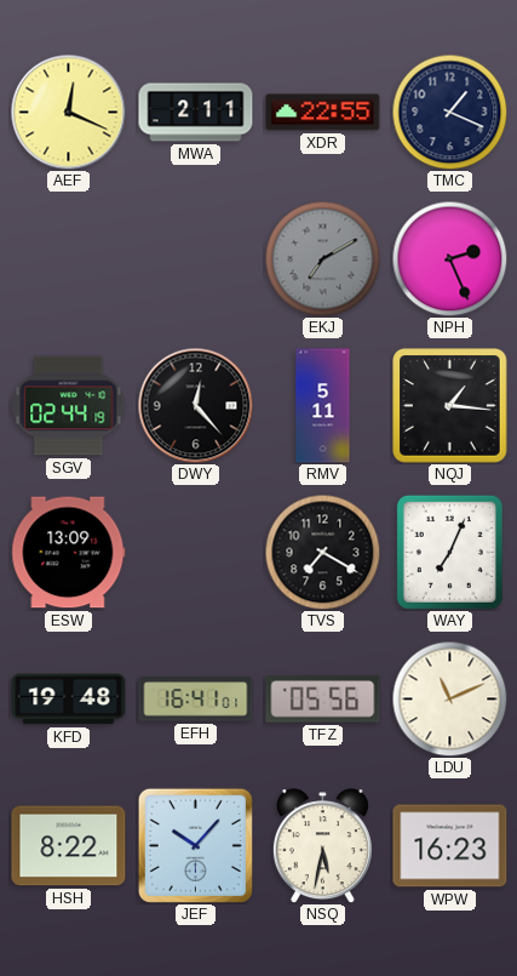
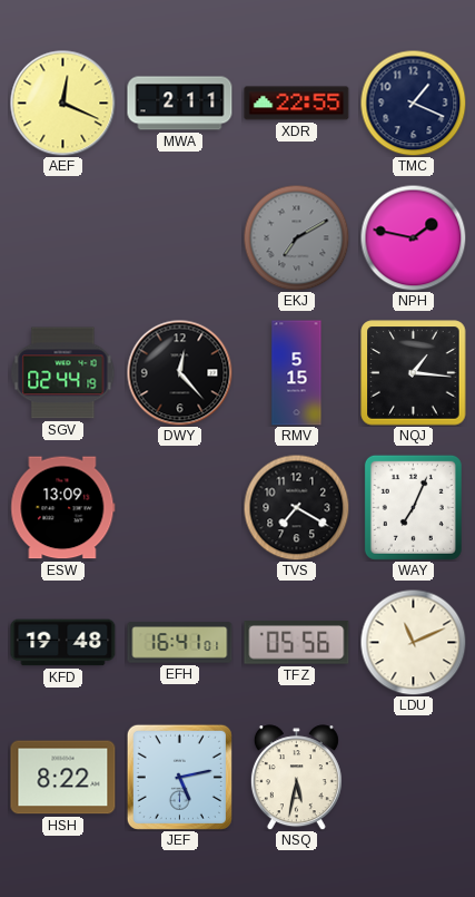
NPH: 2:26 -> 1:47 (413, 237)
RMV: 5:11 -> 5:15 (297, 373)
JEF: 10:07 -> 5:13 (179, 777)
WPW: 16:23 -> none (450, 846)
